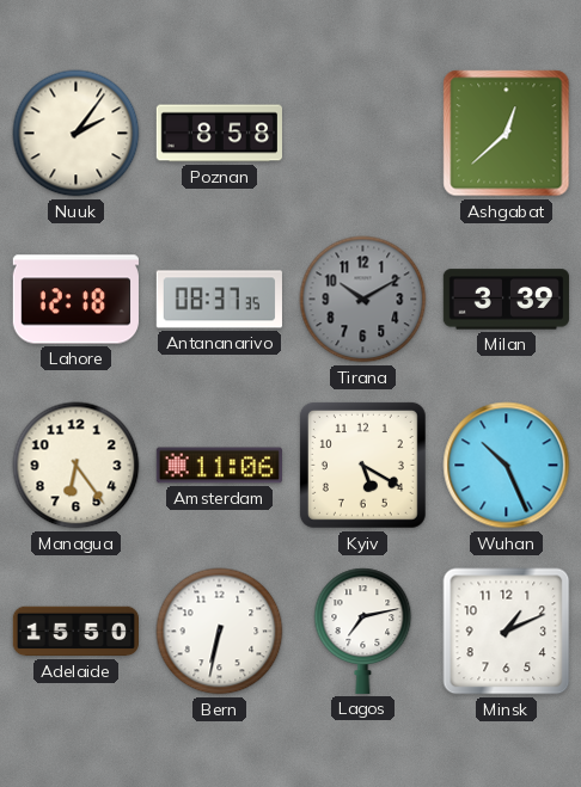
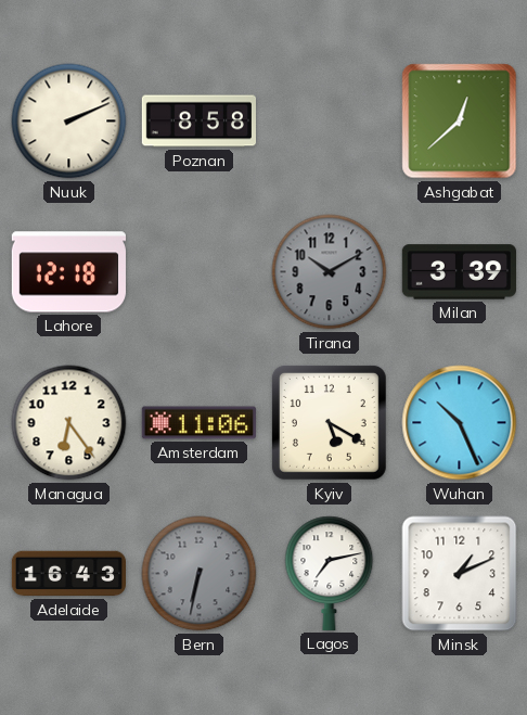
Nuuk: 2:06 -> 2:11 (69, 122)
Antananarivo: 08:37 -> none (219, 300)
Adelaide: 15:50 -> 16:43 (68, 574)
Bern dial: white -> grey (200, 574)
